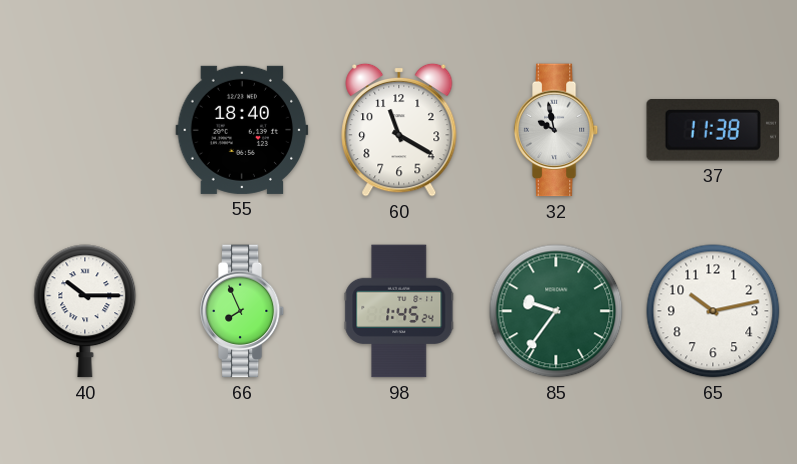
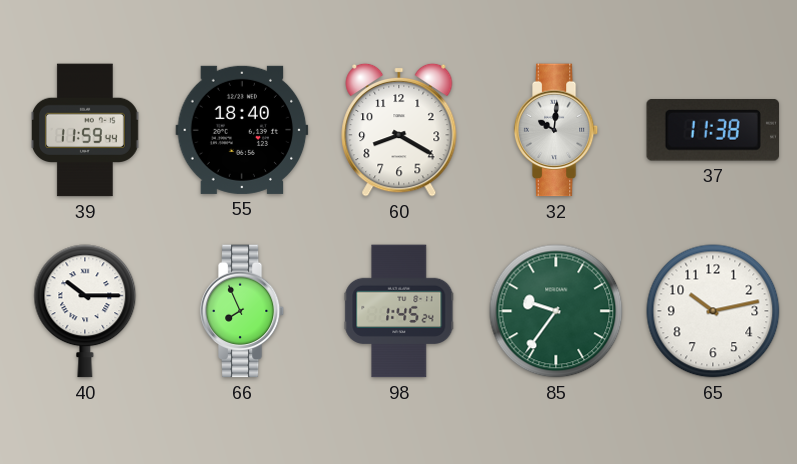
39: none -> 11:59 (86, 130)
60: 11:20 -> 8:20 (399, 130)
32: 9:58 -> 10:01 (556, 130)
